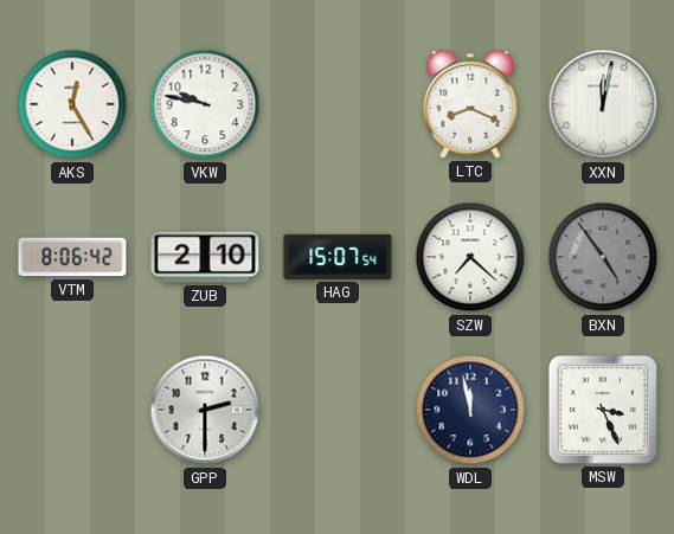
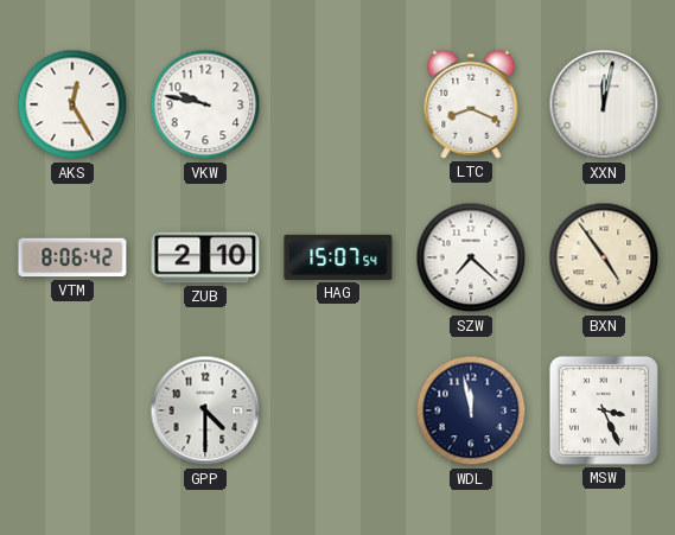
BXN dial: grey -> cream (604, 257)
GPP: 2:30 -> 4:30 (205, 410)
